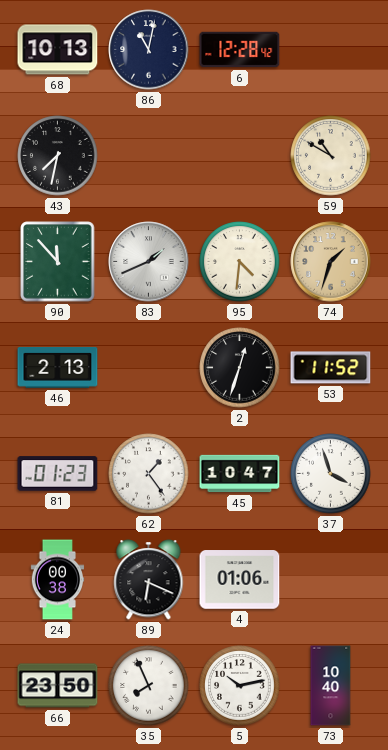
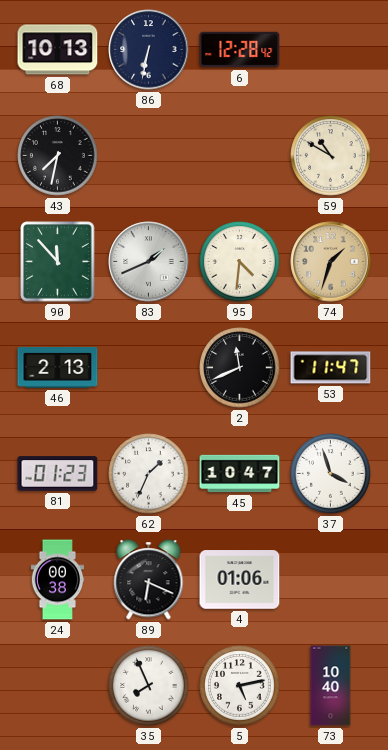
86: 11:02 -> 6:32 (149, 50)
2: 12:33 -> 11:41 (240, 368)
53: 11:52 -> 11:47 (331, 368)
62: 1:24 -> 1:34 (149, 474)
66: 23:50 -> none (58, 686)
5: 10:13 -> 5:13 (240, 686)
